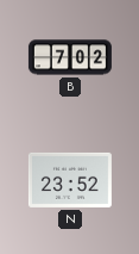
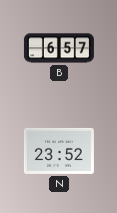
B: 7:02 -> 6:57 (59, 48)
